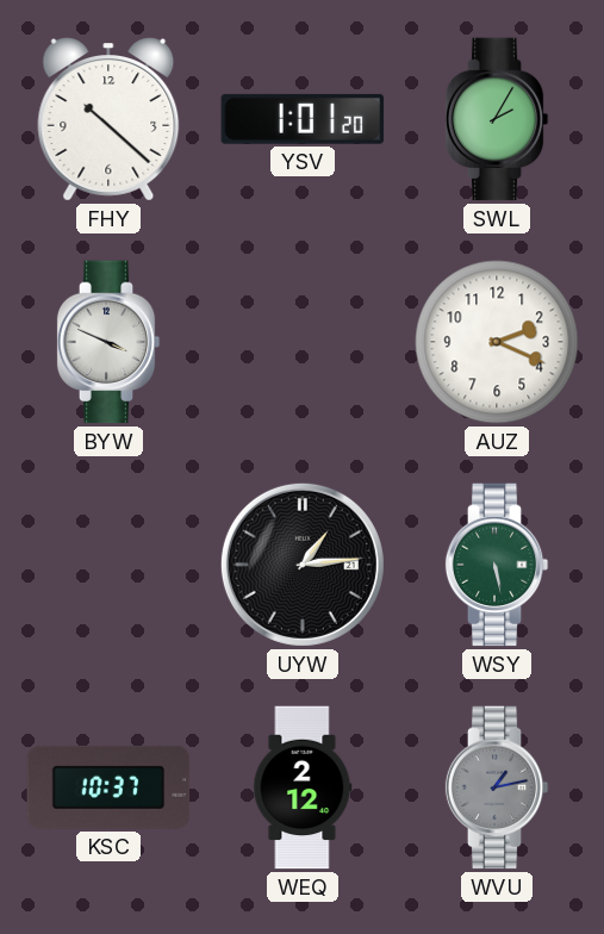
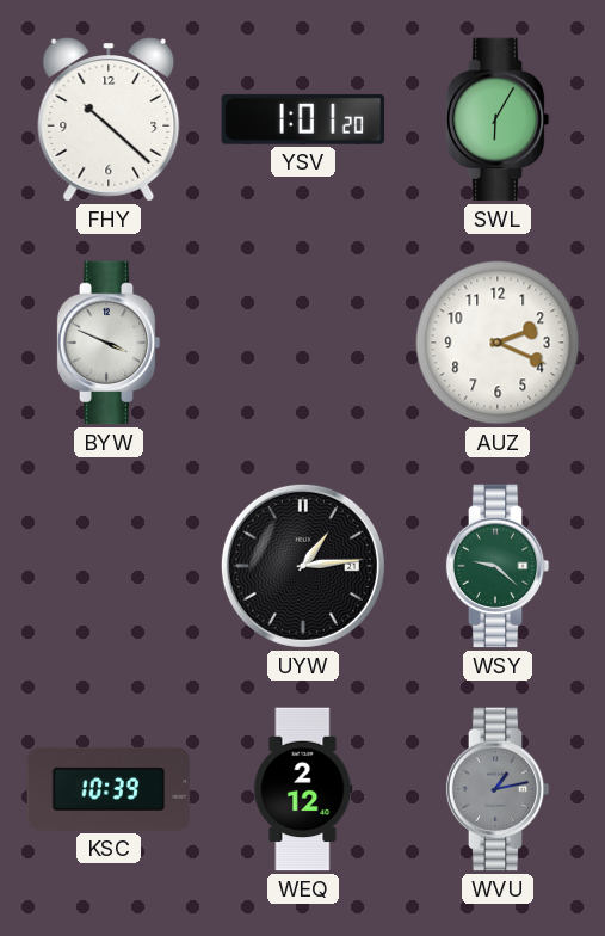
SWL: 2:05 -> 6:05 (498, 119)
WSY: 5:28 -> 9:22 (498, 566)
KSC: 10:37 -> 10:39 (109, 789)
